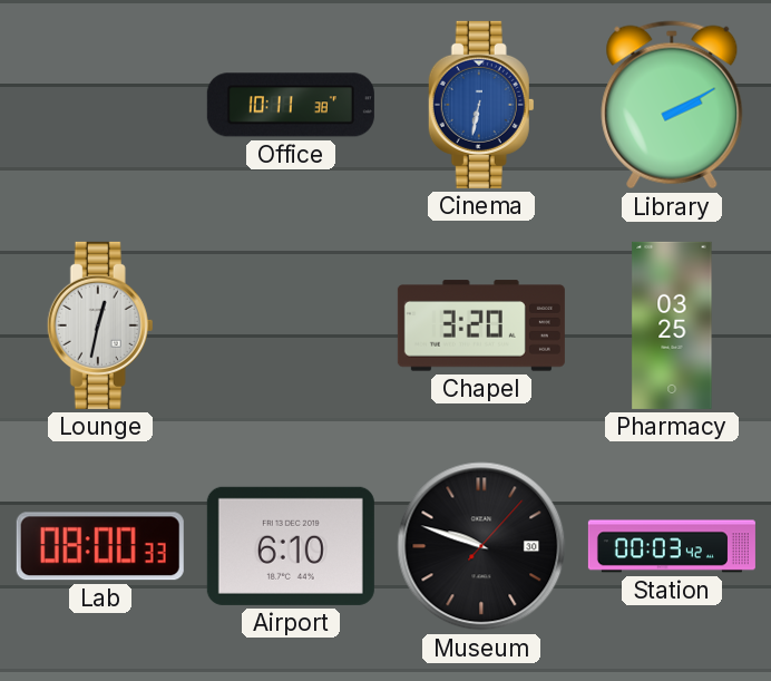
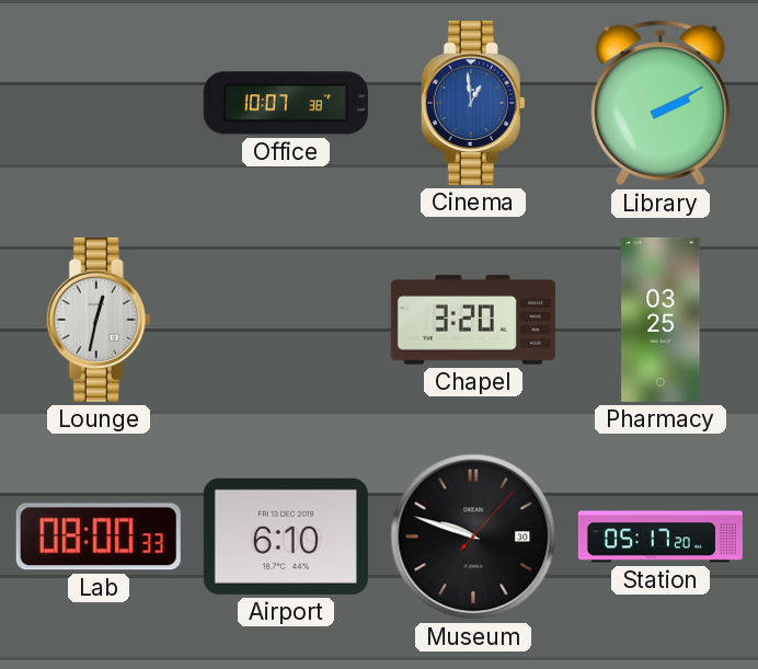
Office: 10:11 -> 10:07 (286, 103)
Cinema: 6:32 -> 12:59 (473, 103)
Station: 00:03 -> 05:17 (661, 537)
